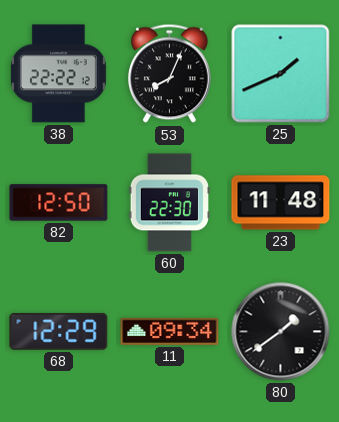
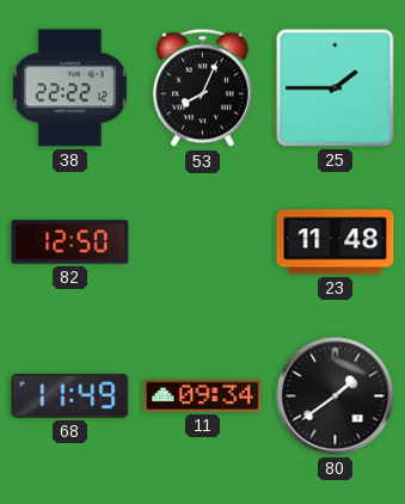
25: 1:41 -> 1:45 (336, 88)
60: 22:30 -> none (169, 203)
68: 12:29 -> 11:49 (70, 395)
